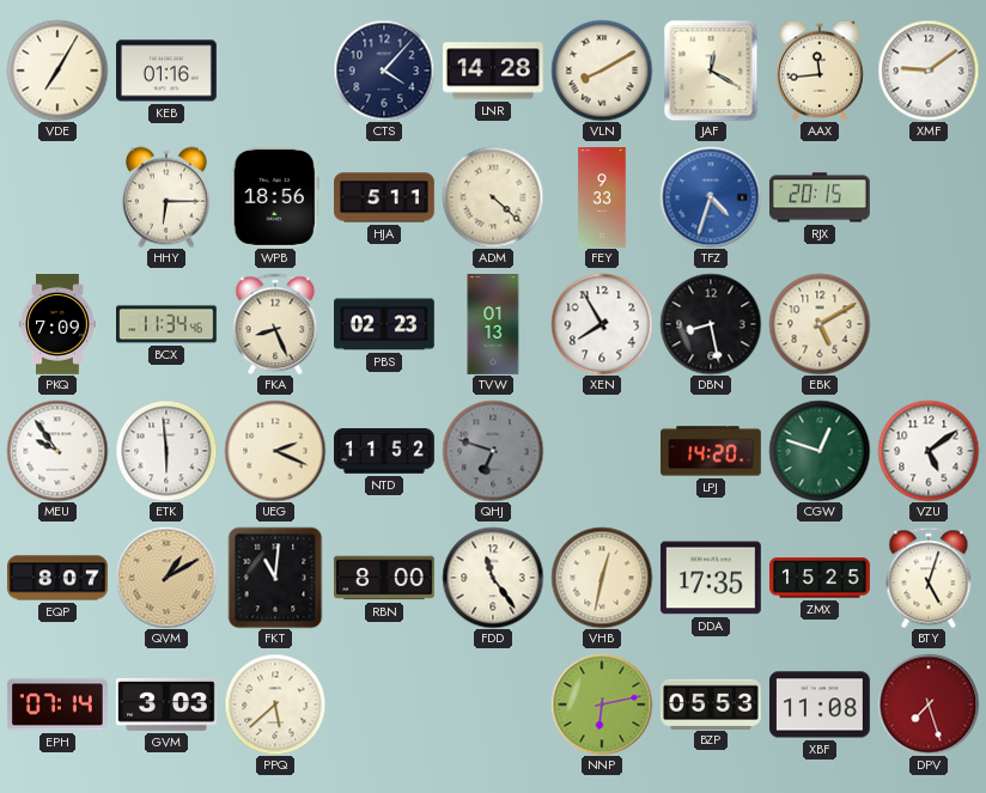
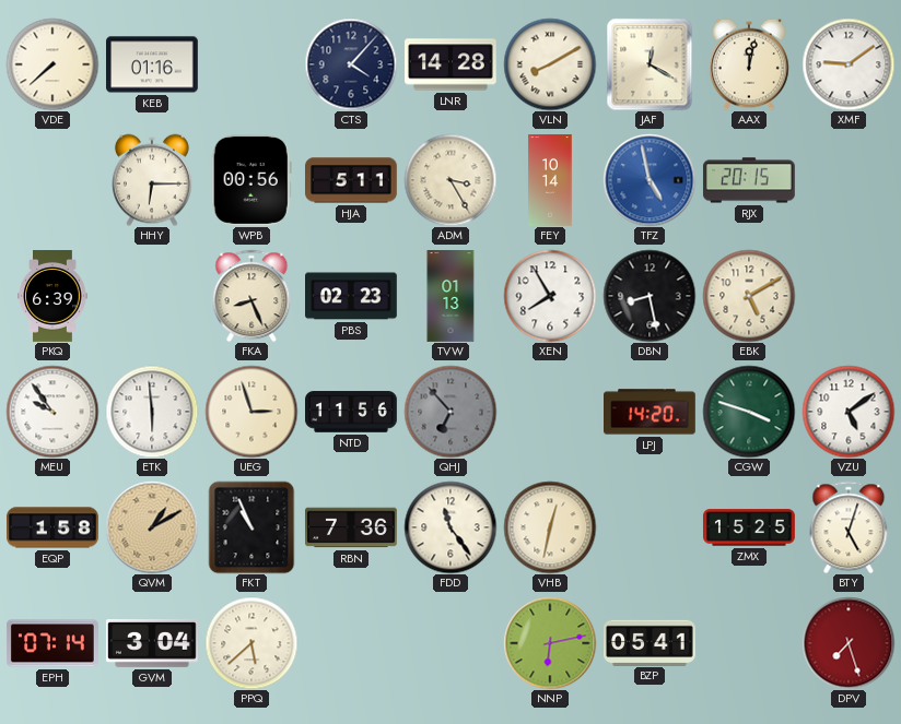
VDE: 7:05 -> 7:38 (52, 64)
AAX: 11:44 -> 12:02 (749, 64)
WPB: 18:56 -> 00:56 (251, 180)
ADM: 4:22 -> 3:25 (450, 180)
FEY: 9:33 -> 10:14 (550, 180)
TFZ: 4:33 -> 4:58 (650, 180)
PKQ: 7:09 -> 6:39 (52, 297)
BCX: 11:34 -> none (168, 324)
UEG: 2:19 -> 2:57 (251, 412)
NTD: 11:52 -> 11:56 (352, 412)
QHJ: 6:48 -> 6:53 (450, 412)
CGW: 12:48 -> 3:48 (749, 412)
EQP: 8:07 -> 1:58 (54, 527)
FKT: 11:01 -> 10:56 (251, 527)
RBN: 8:00 -> 7:36 (352, 527)
DDA: 17:35 -> none (711, 578)
GVM: 3:03 -> 3:04 (152, 643)
BZP: 05:53 -> 05:41 (651, 642)
XBF: 11:08 -> none (821, 704)
